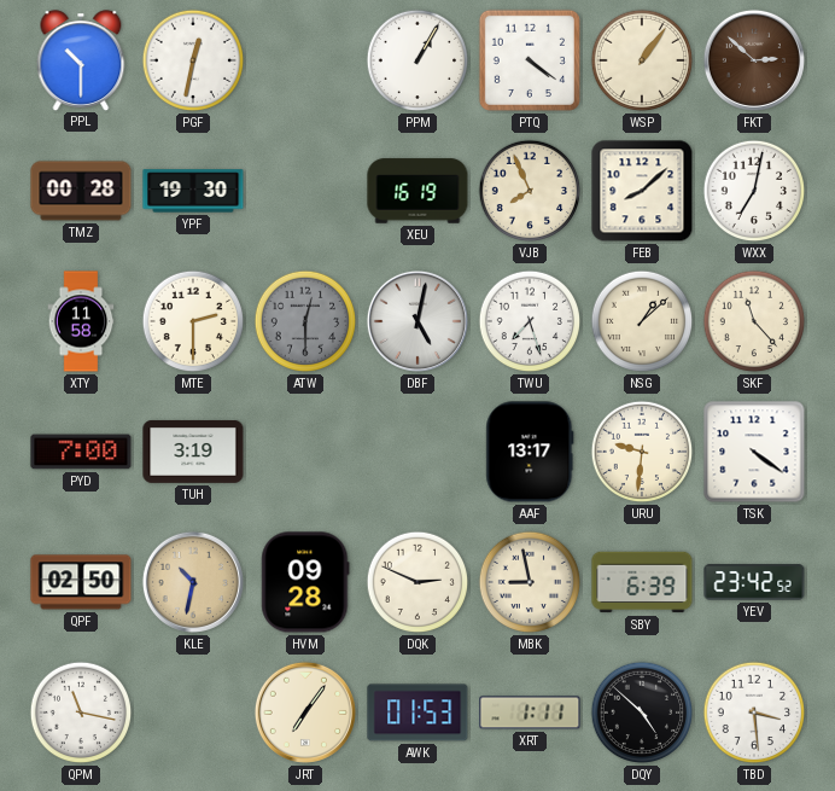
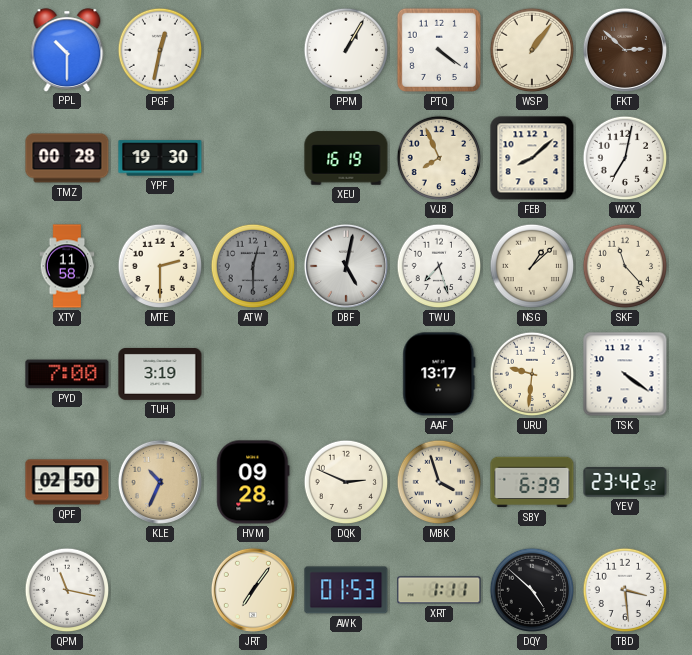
KLE: 10:32 -> 10:34 (160, 482)
MBK: 8:58 -> 3:57 (439, 482)
